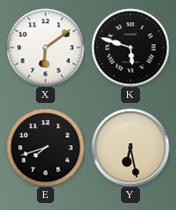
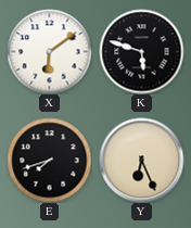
Y: 6:28 -> 6:26 (141, 160)
